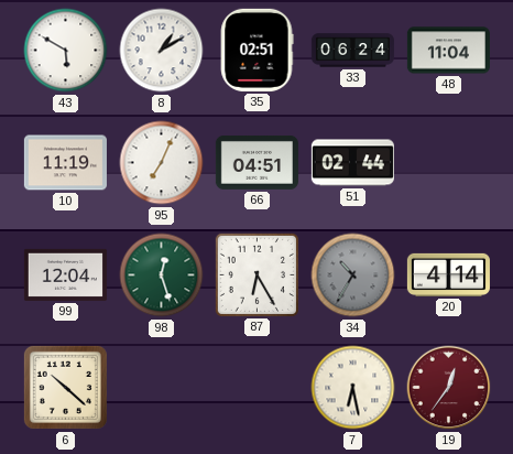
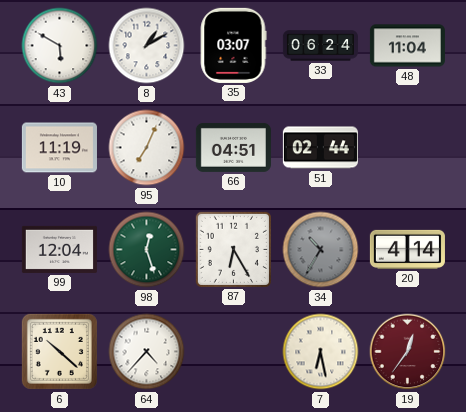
35: 02:51 -> 03:07 (233, 45)
64: none -> 4:37 (147, 352)
